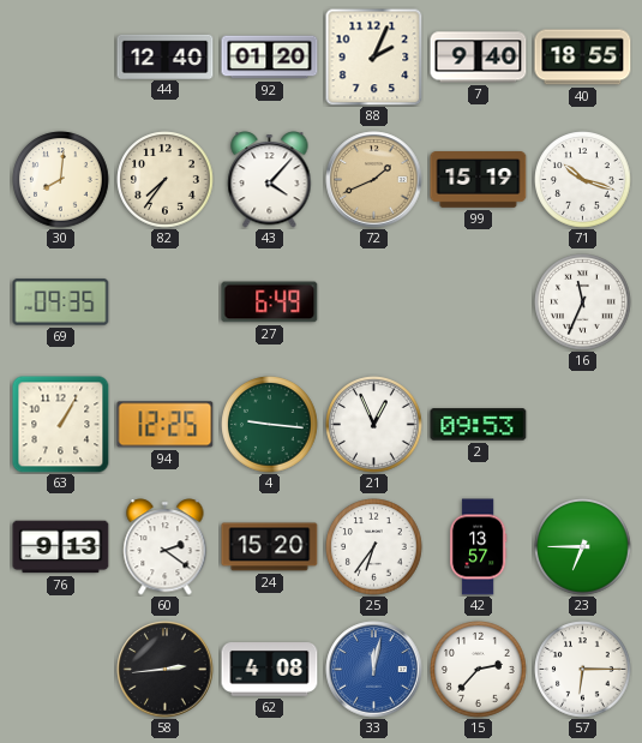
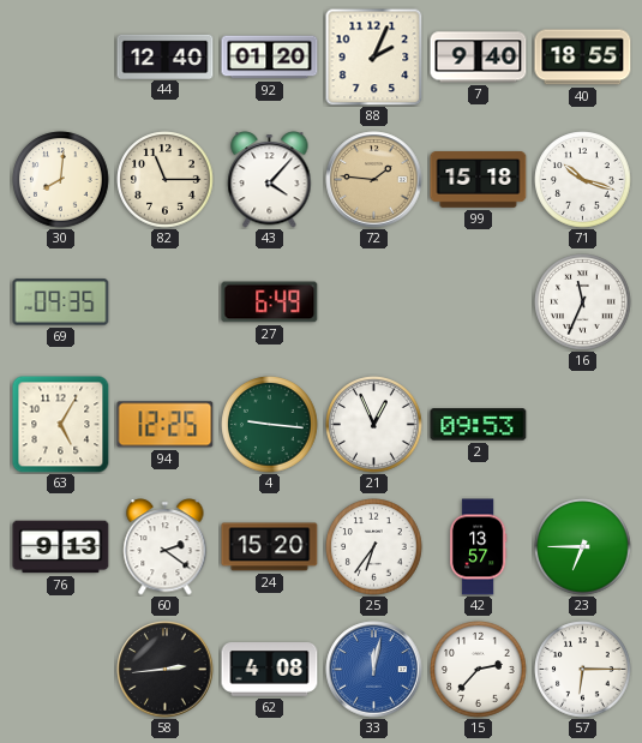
82: 7:36 -> 11:15 (166, 180)
72: 1:41 -> 1:46 (374, 180)
99: 15:19 -> 15:18 (479, 180)
63: 1:05 -> 5:05 (61, 425)
